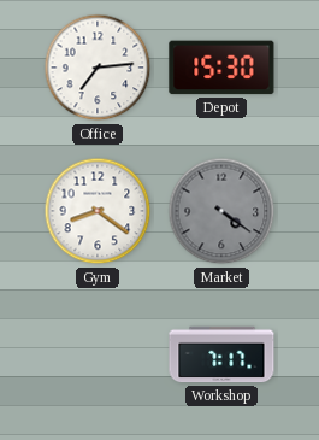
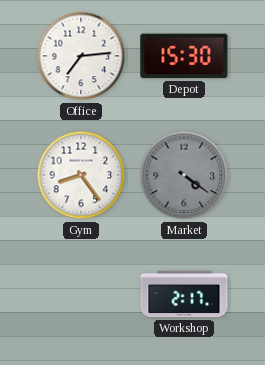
Gym: 8:21 -> 8:24 (81, 175)
Workshop: 7:17 -> 2:17 (184, 294)
